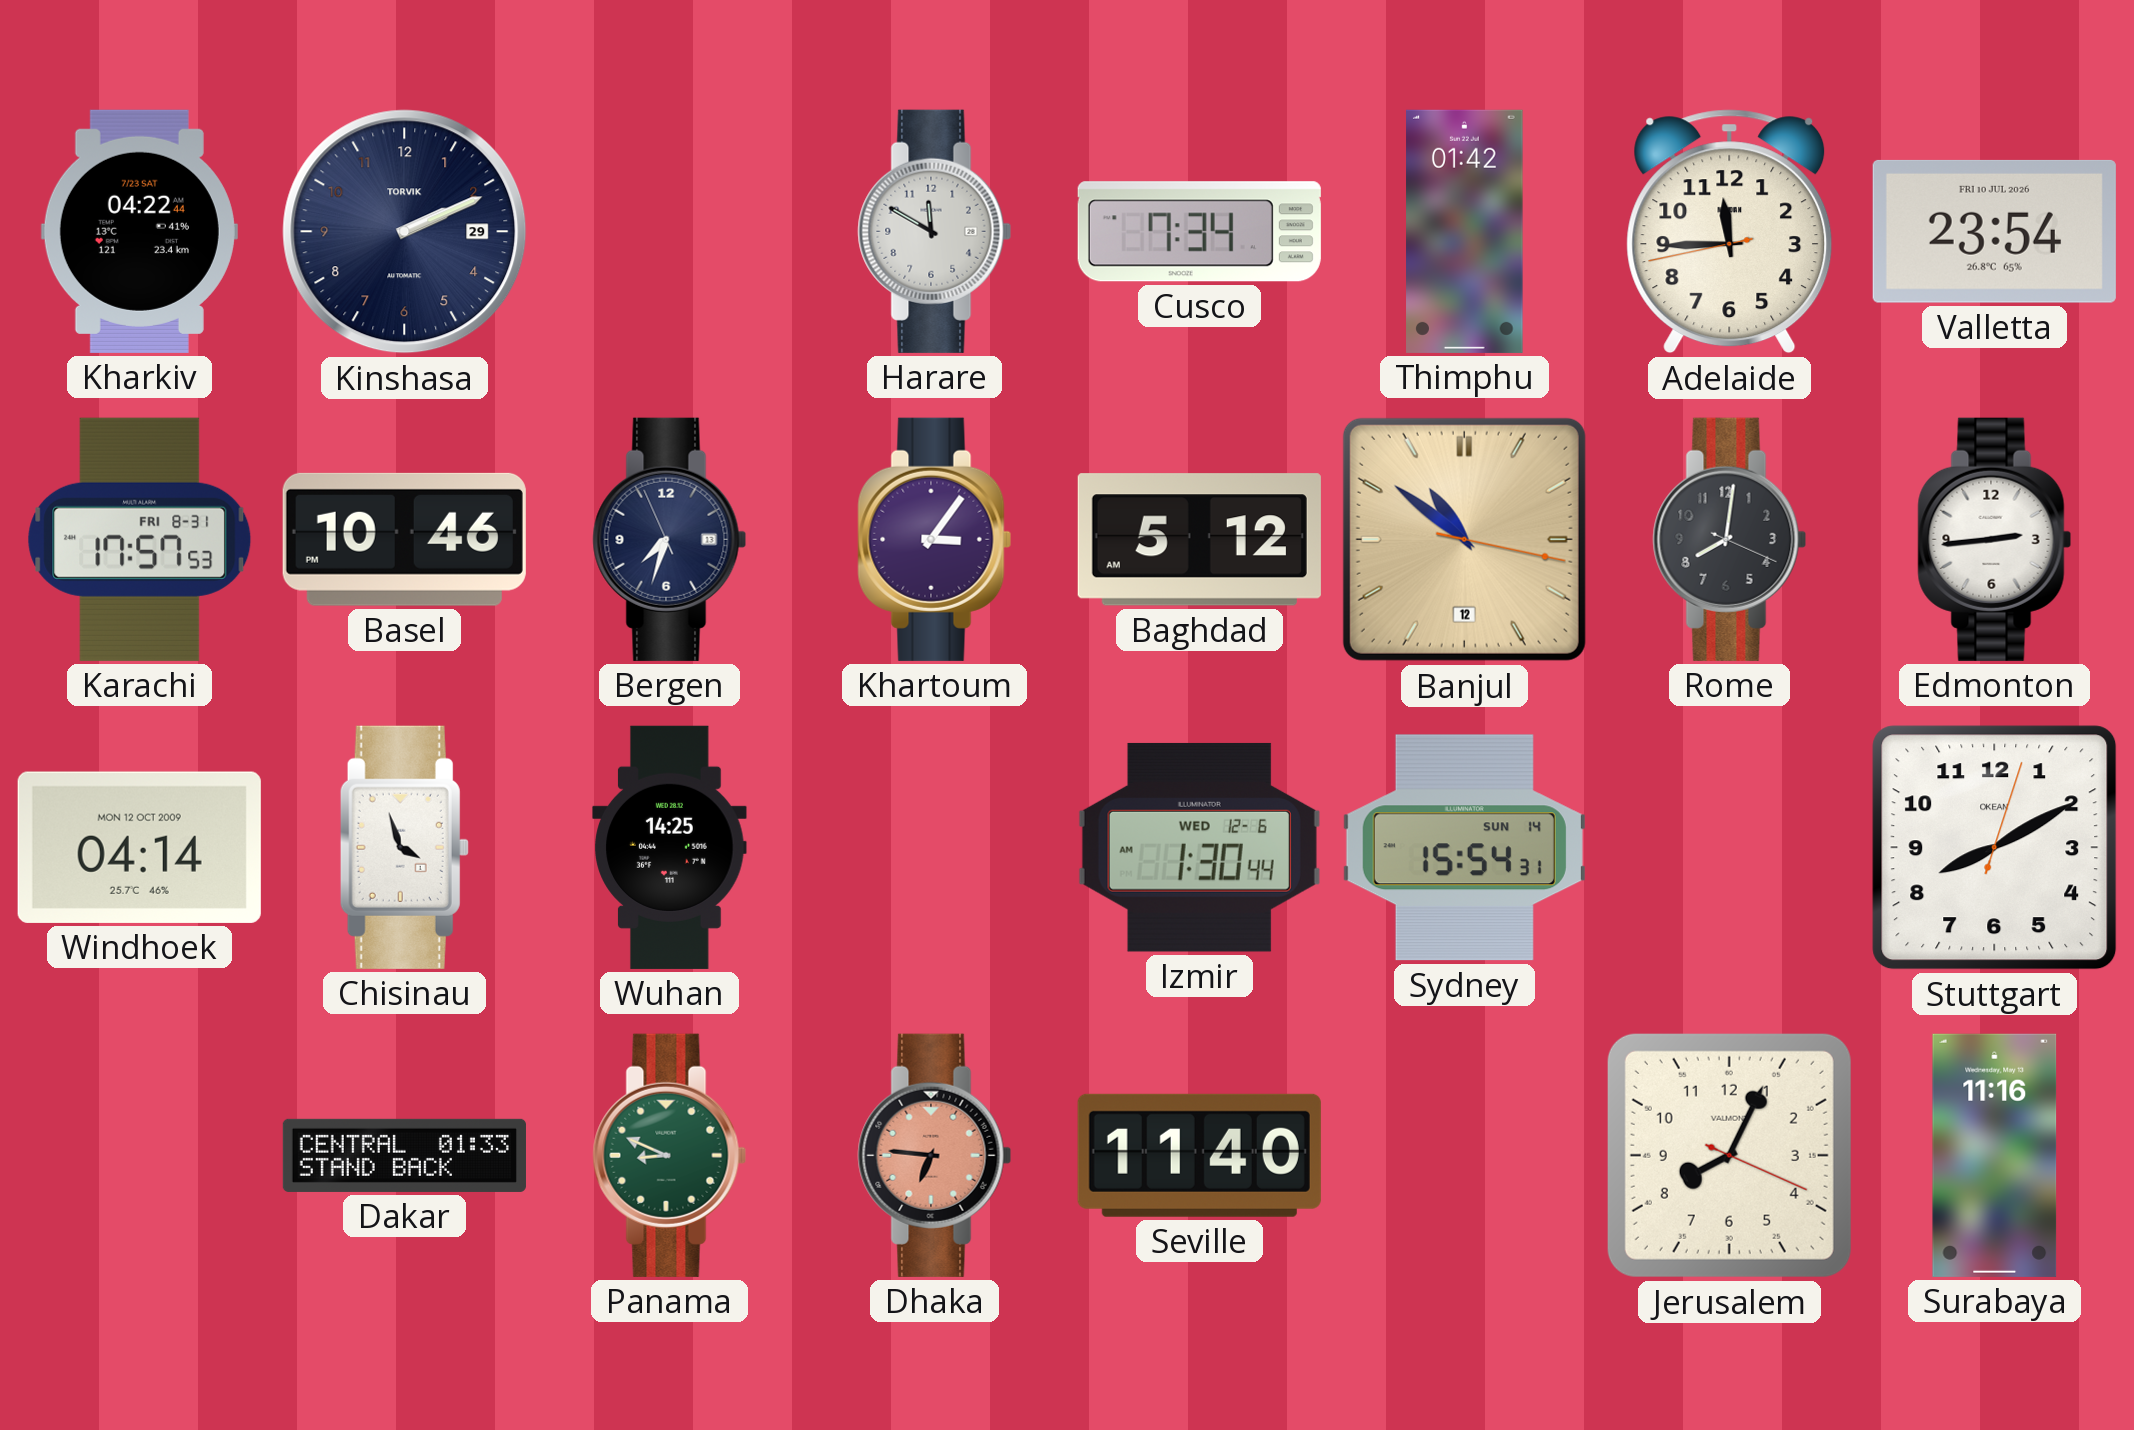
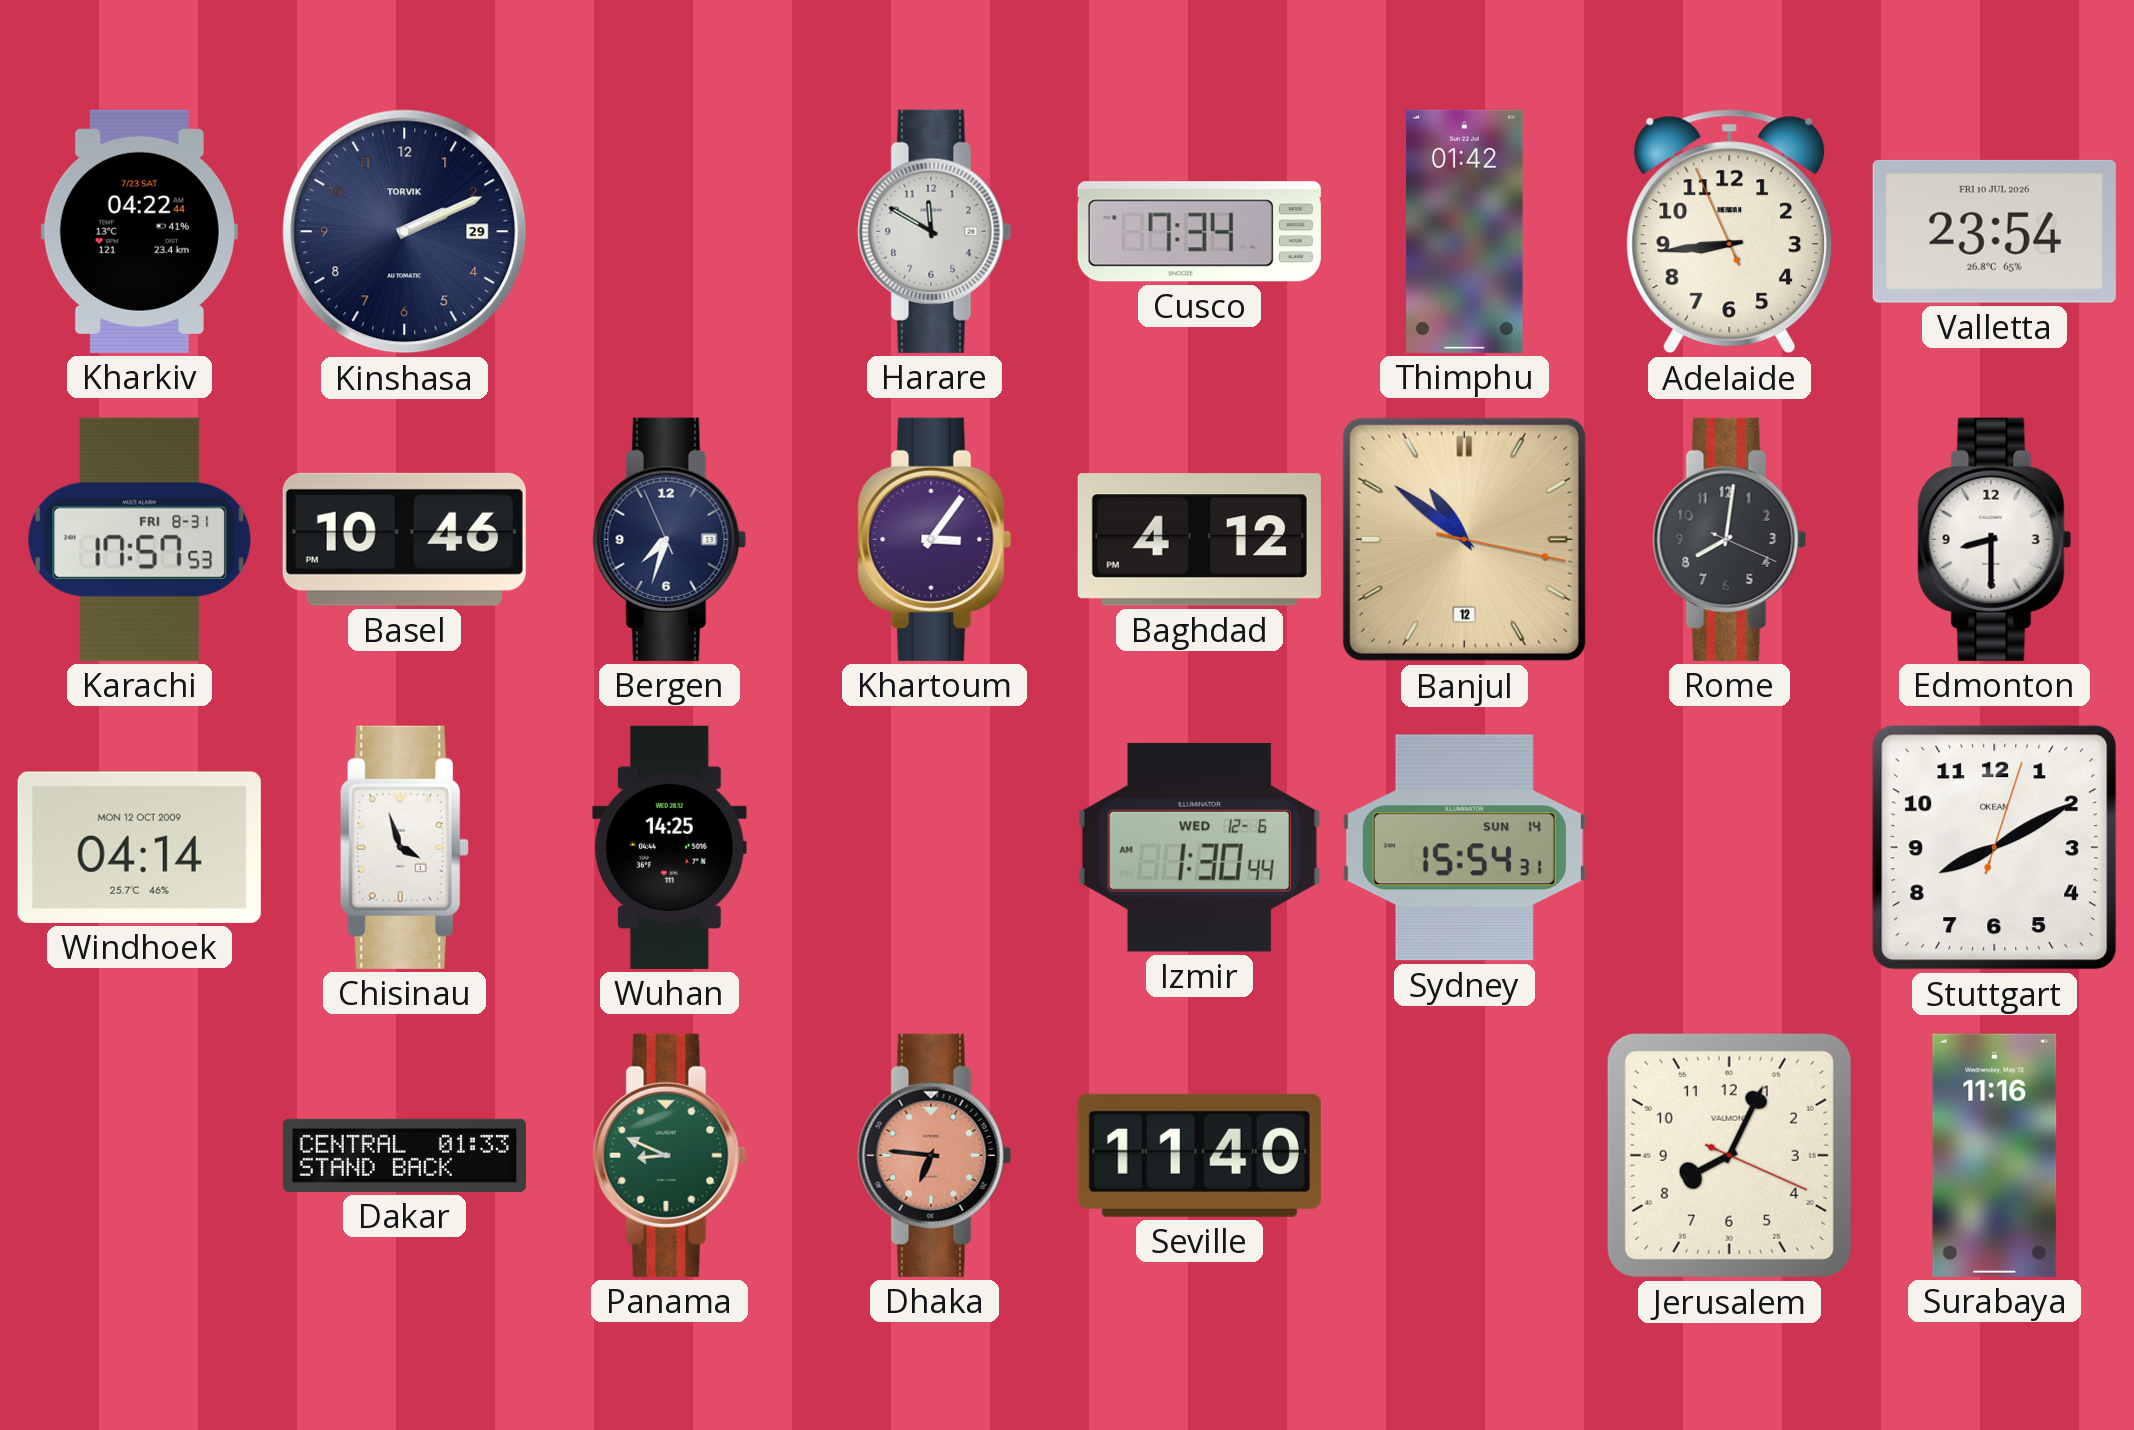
Adelaide: 11:44 -> 8:43 (1730, 232)
Baghdad: 5:12 -> 4:12 (1199, 540)
Edmonton: 2:44 -> 8:30 (1995, 539)
